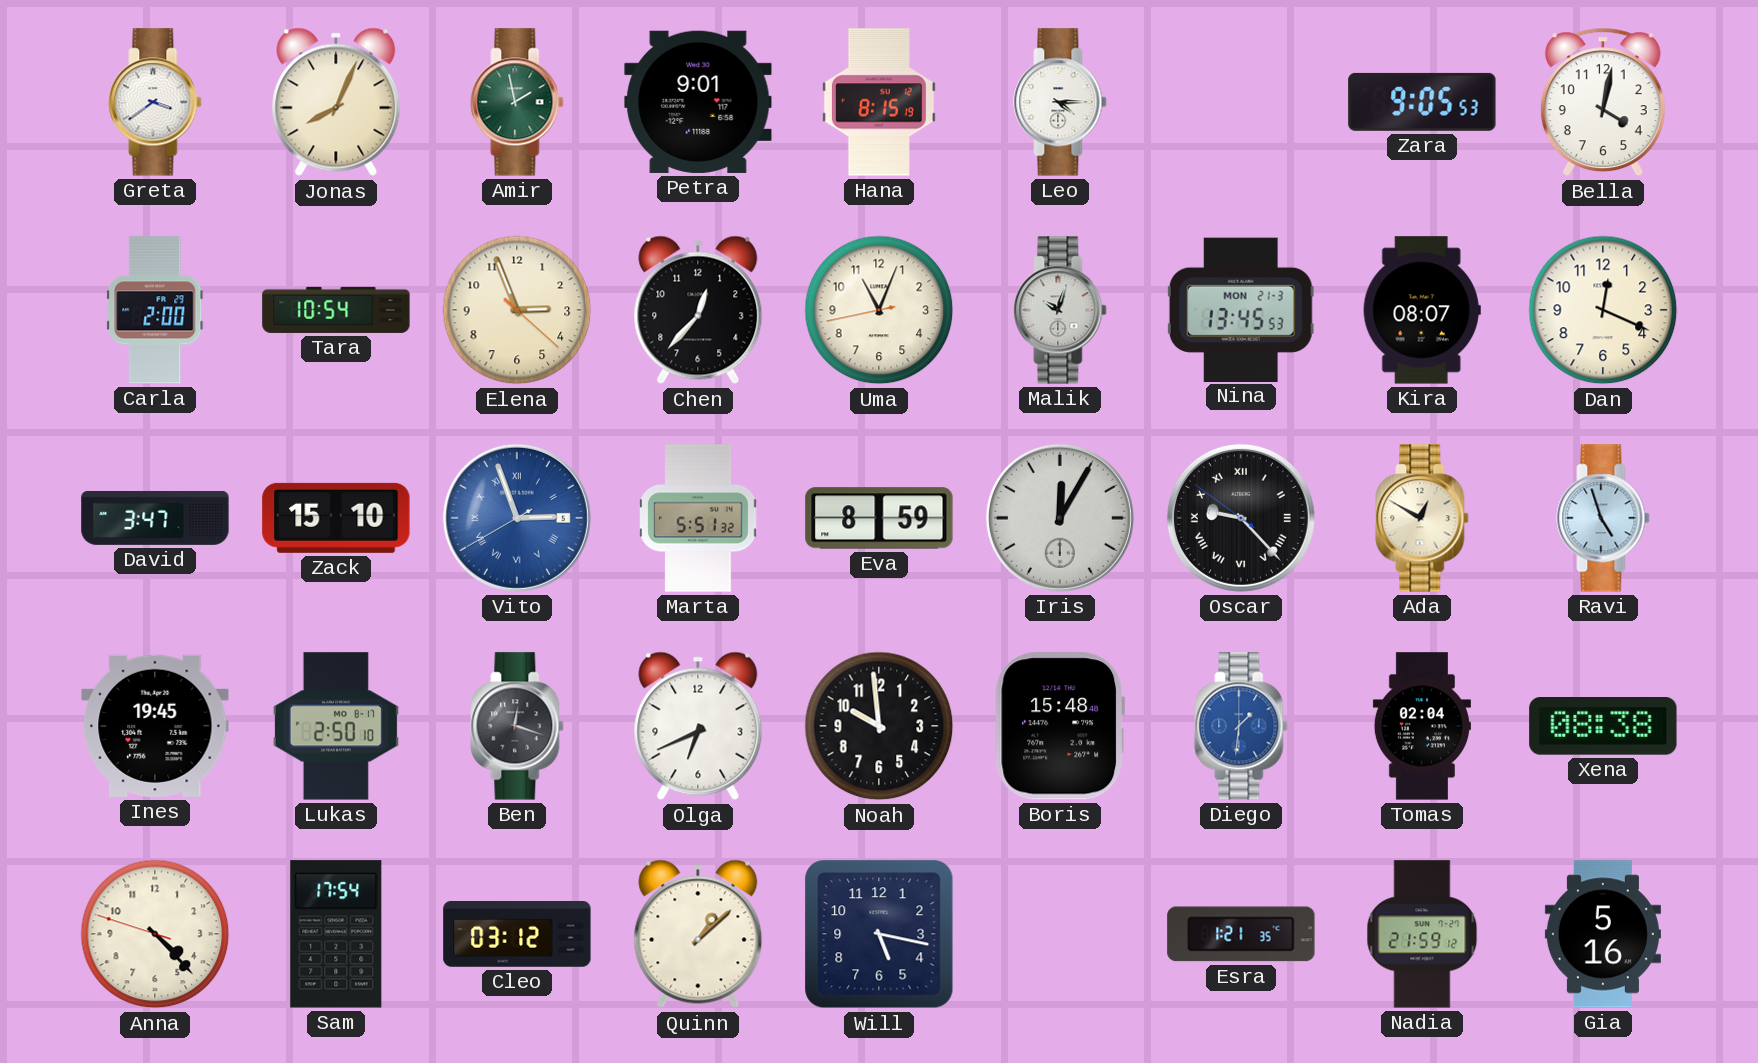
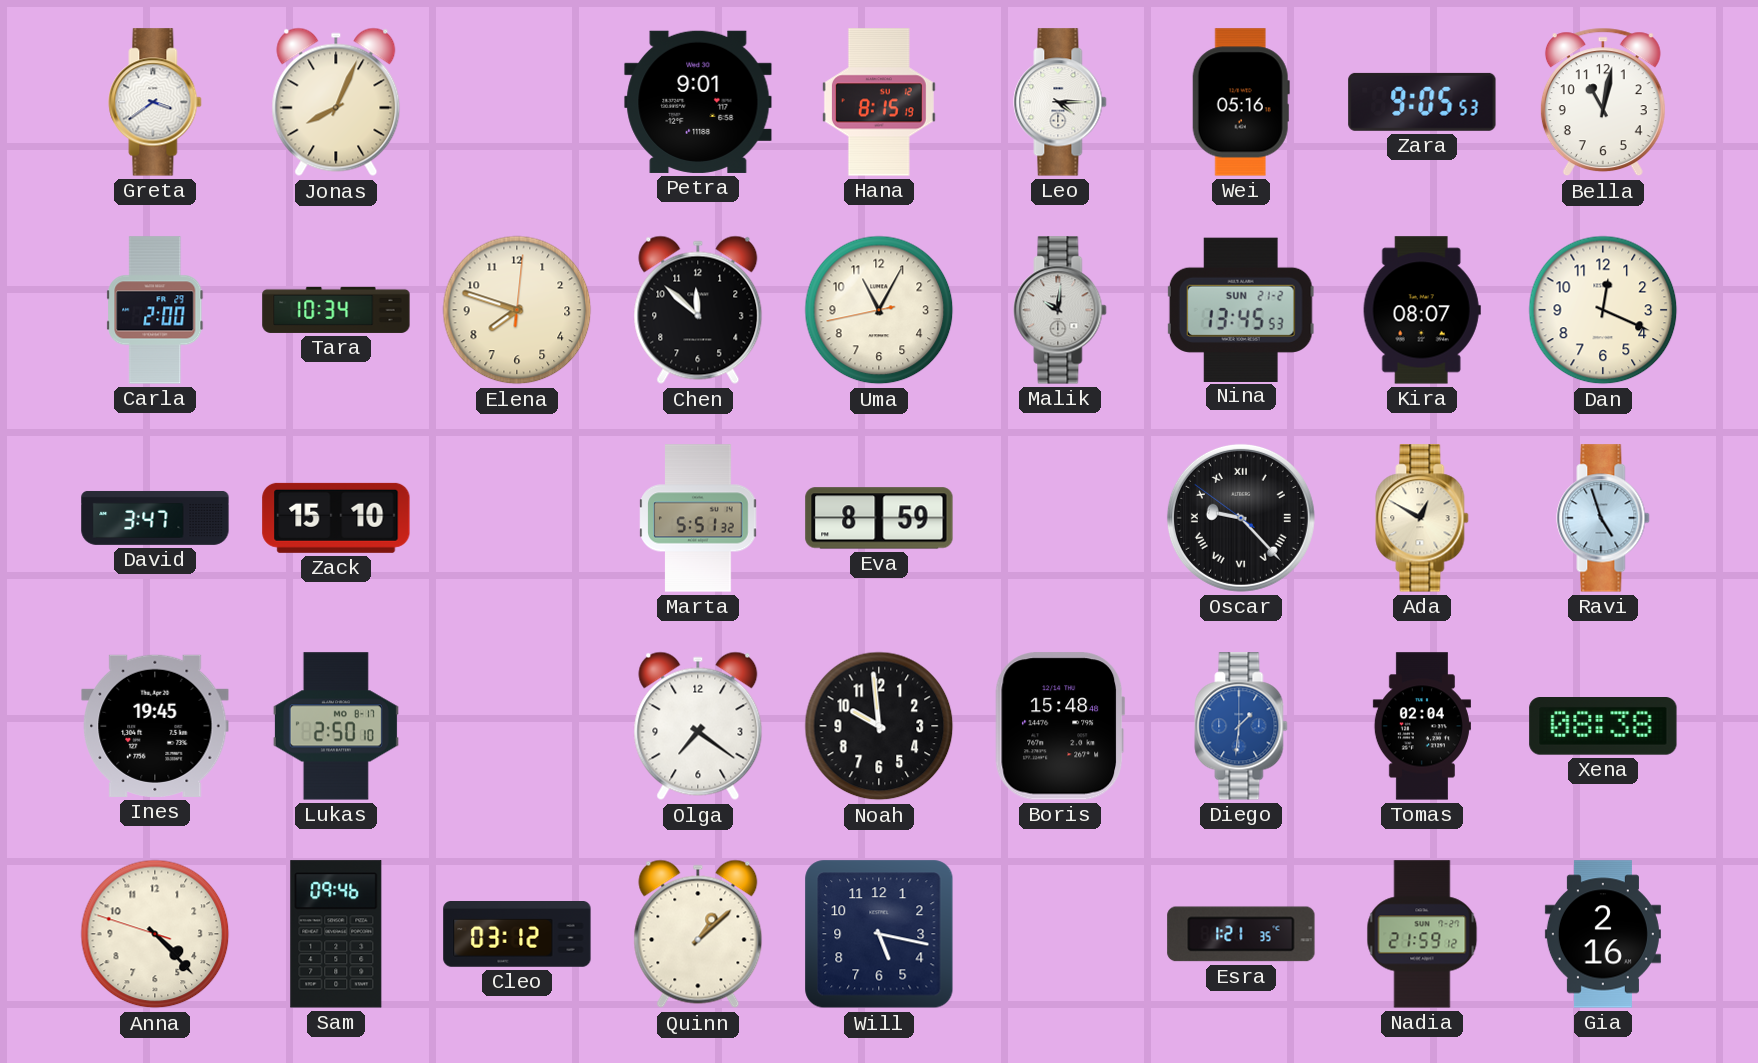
Amir: 1:58 -> none (517, 102)
Wei: none -> 05:16 (1241, 102)
Bella: 4:02 -> 11:02 (1603, 102)
Tara: 10:54 -> 10:34 (336, 310)
Elena: 2:56 -> 7:48 (517, 310)
Chen: 12:37 -> 11:52 (698, 310)
Uma: 11:03 -> 11:04 (879, 310)
Malik: 10:03 -> 10:01 (1060, 310)
Nina date: MON 21-3 -> SUN 21-2 (1241, 309)
Vito: 2:56 -> none (517, 518)
Iris: 12:05 -> none (1060, 518)
Ben: 12:18 -> none (517, 726)
Olga: 6:41 -> 7:21 (698, 726)
Sam: 17:54 -> 09:46 (336, 934)
Gia: 5:16 -> 2:16 (1603, 934)
